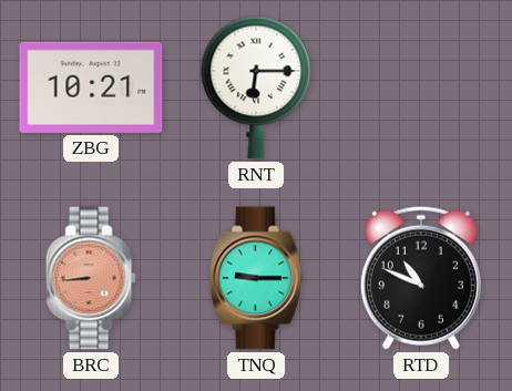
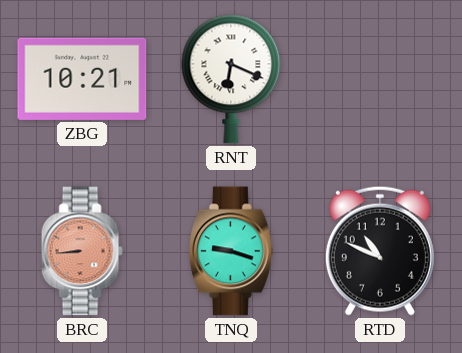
RNT: 6:15 -> 6:19 (231, 79)
TNQ: 9:15 -> 9:18 (232, 251)
